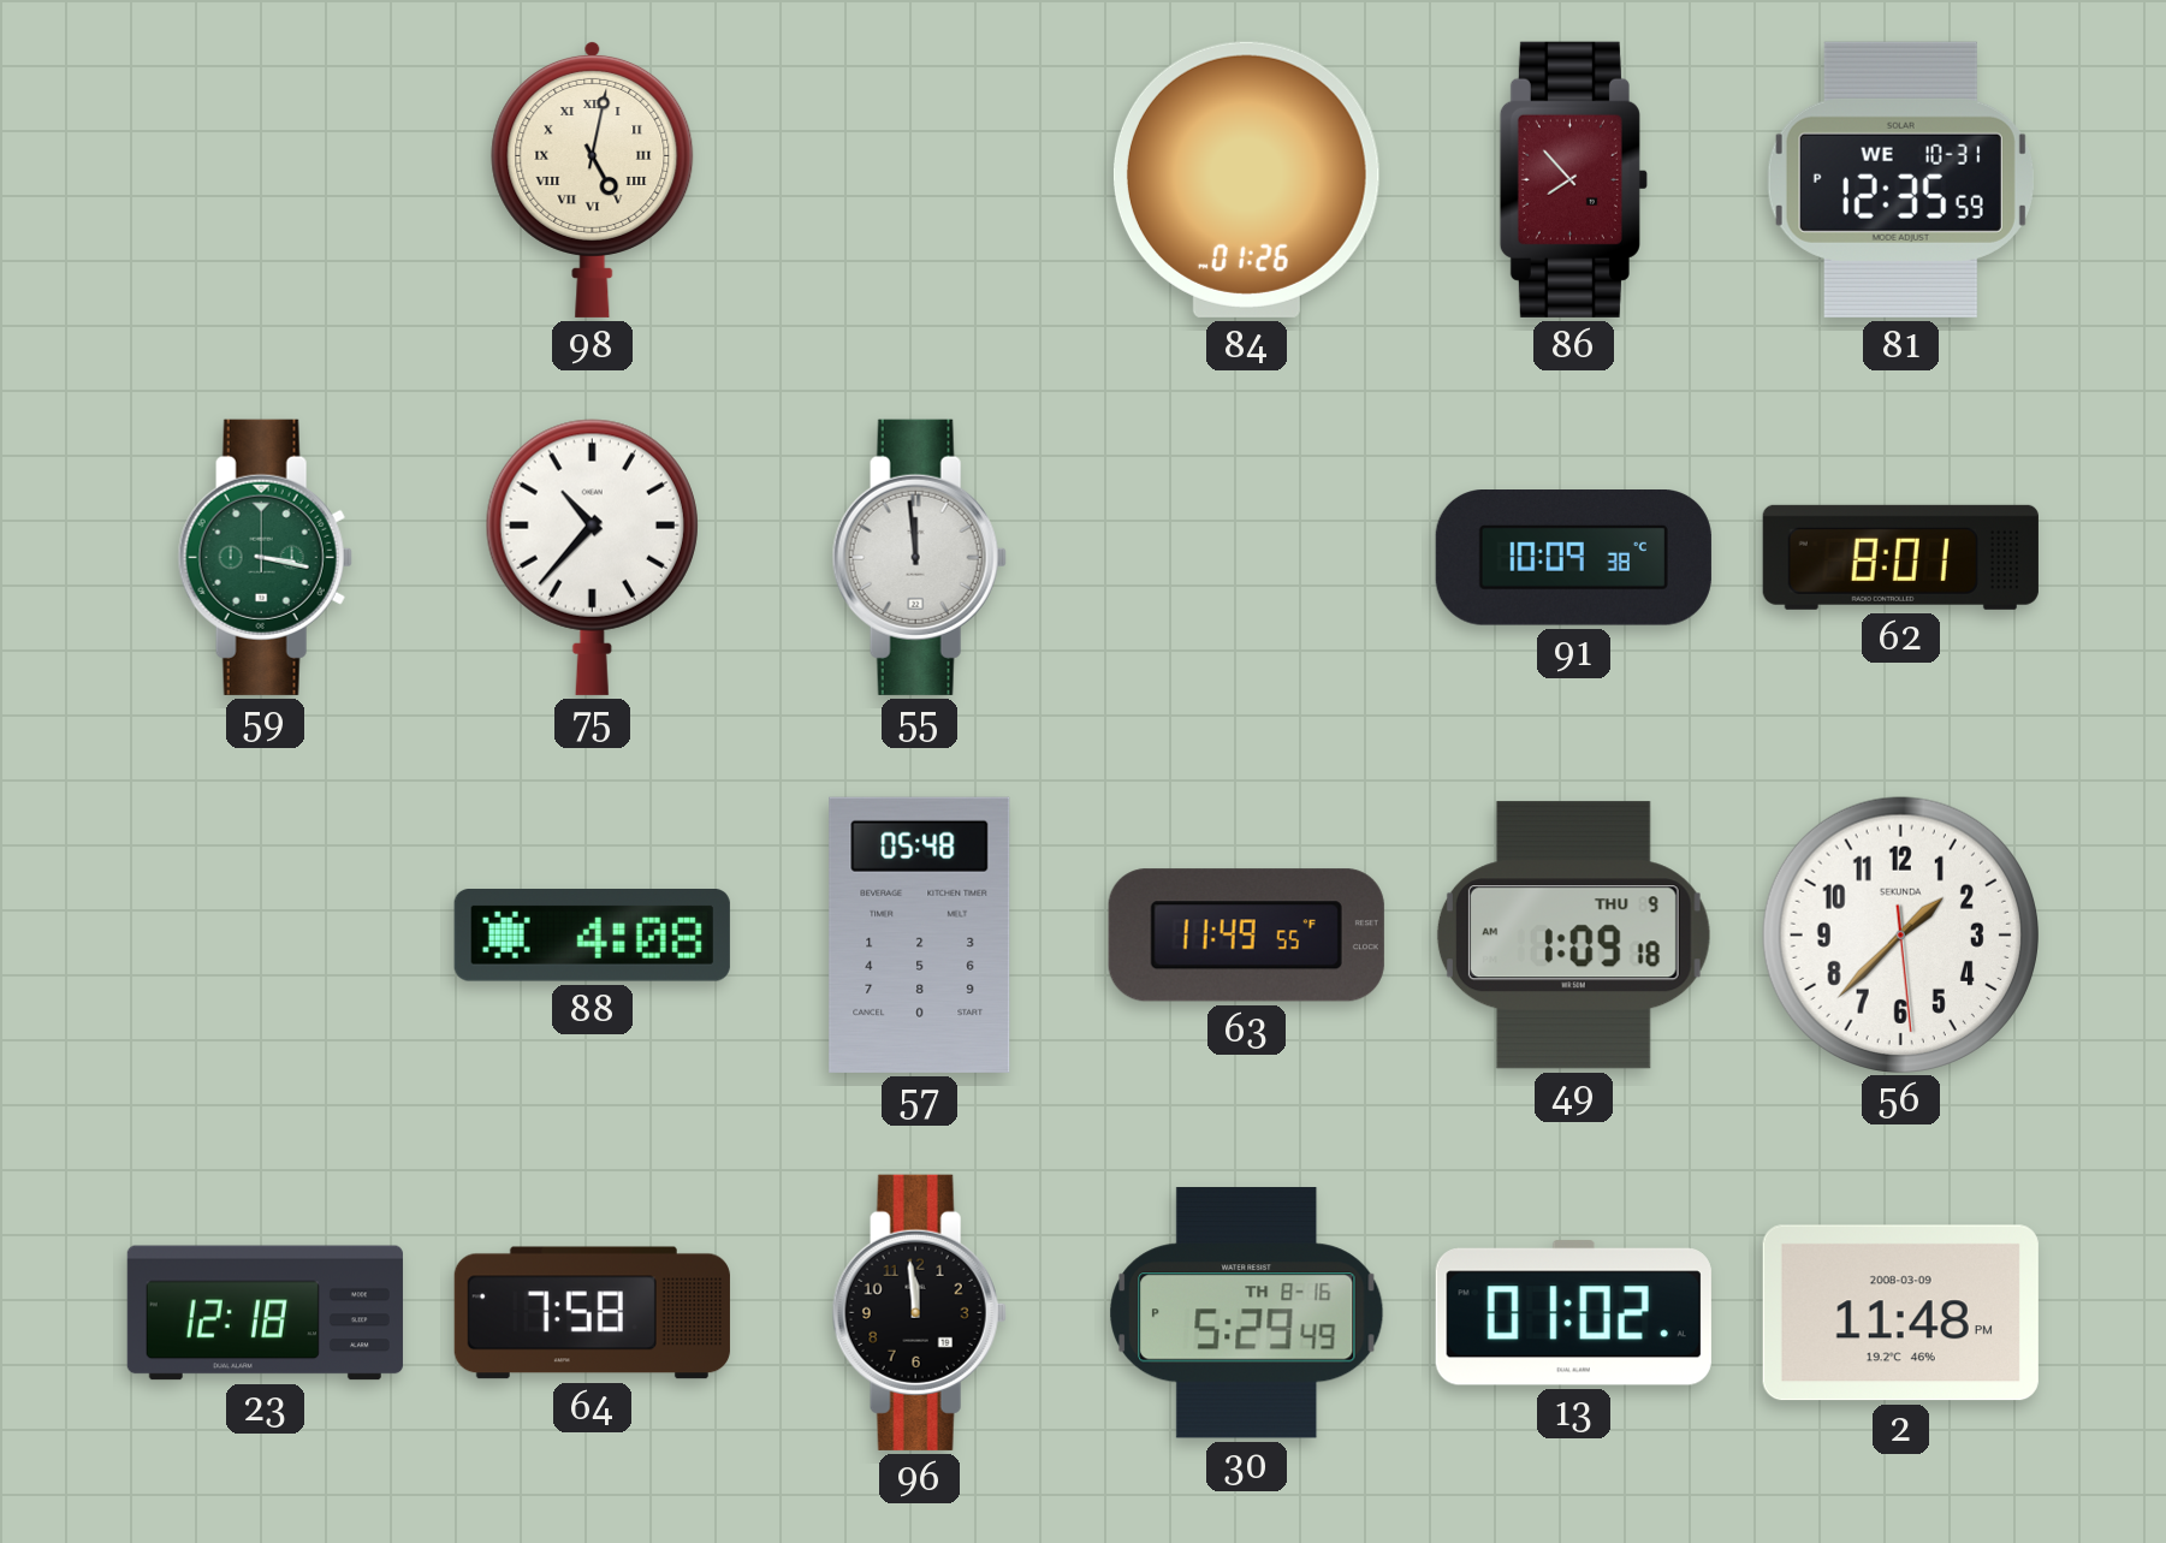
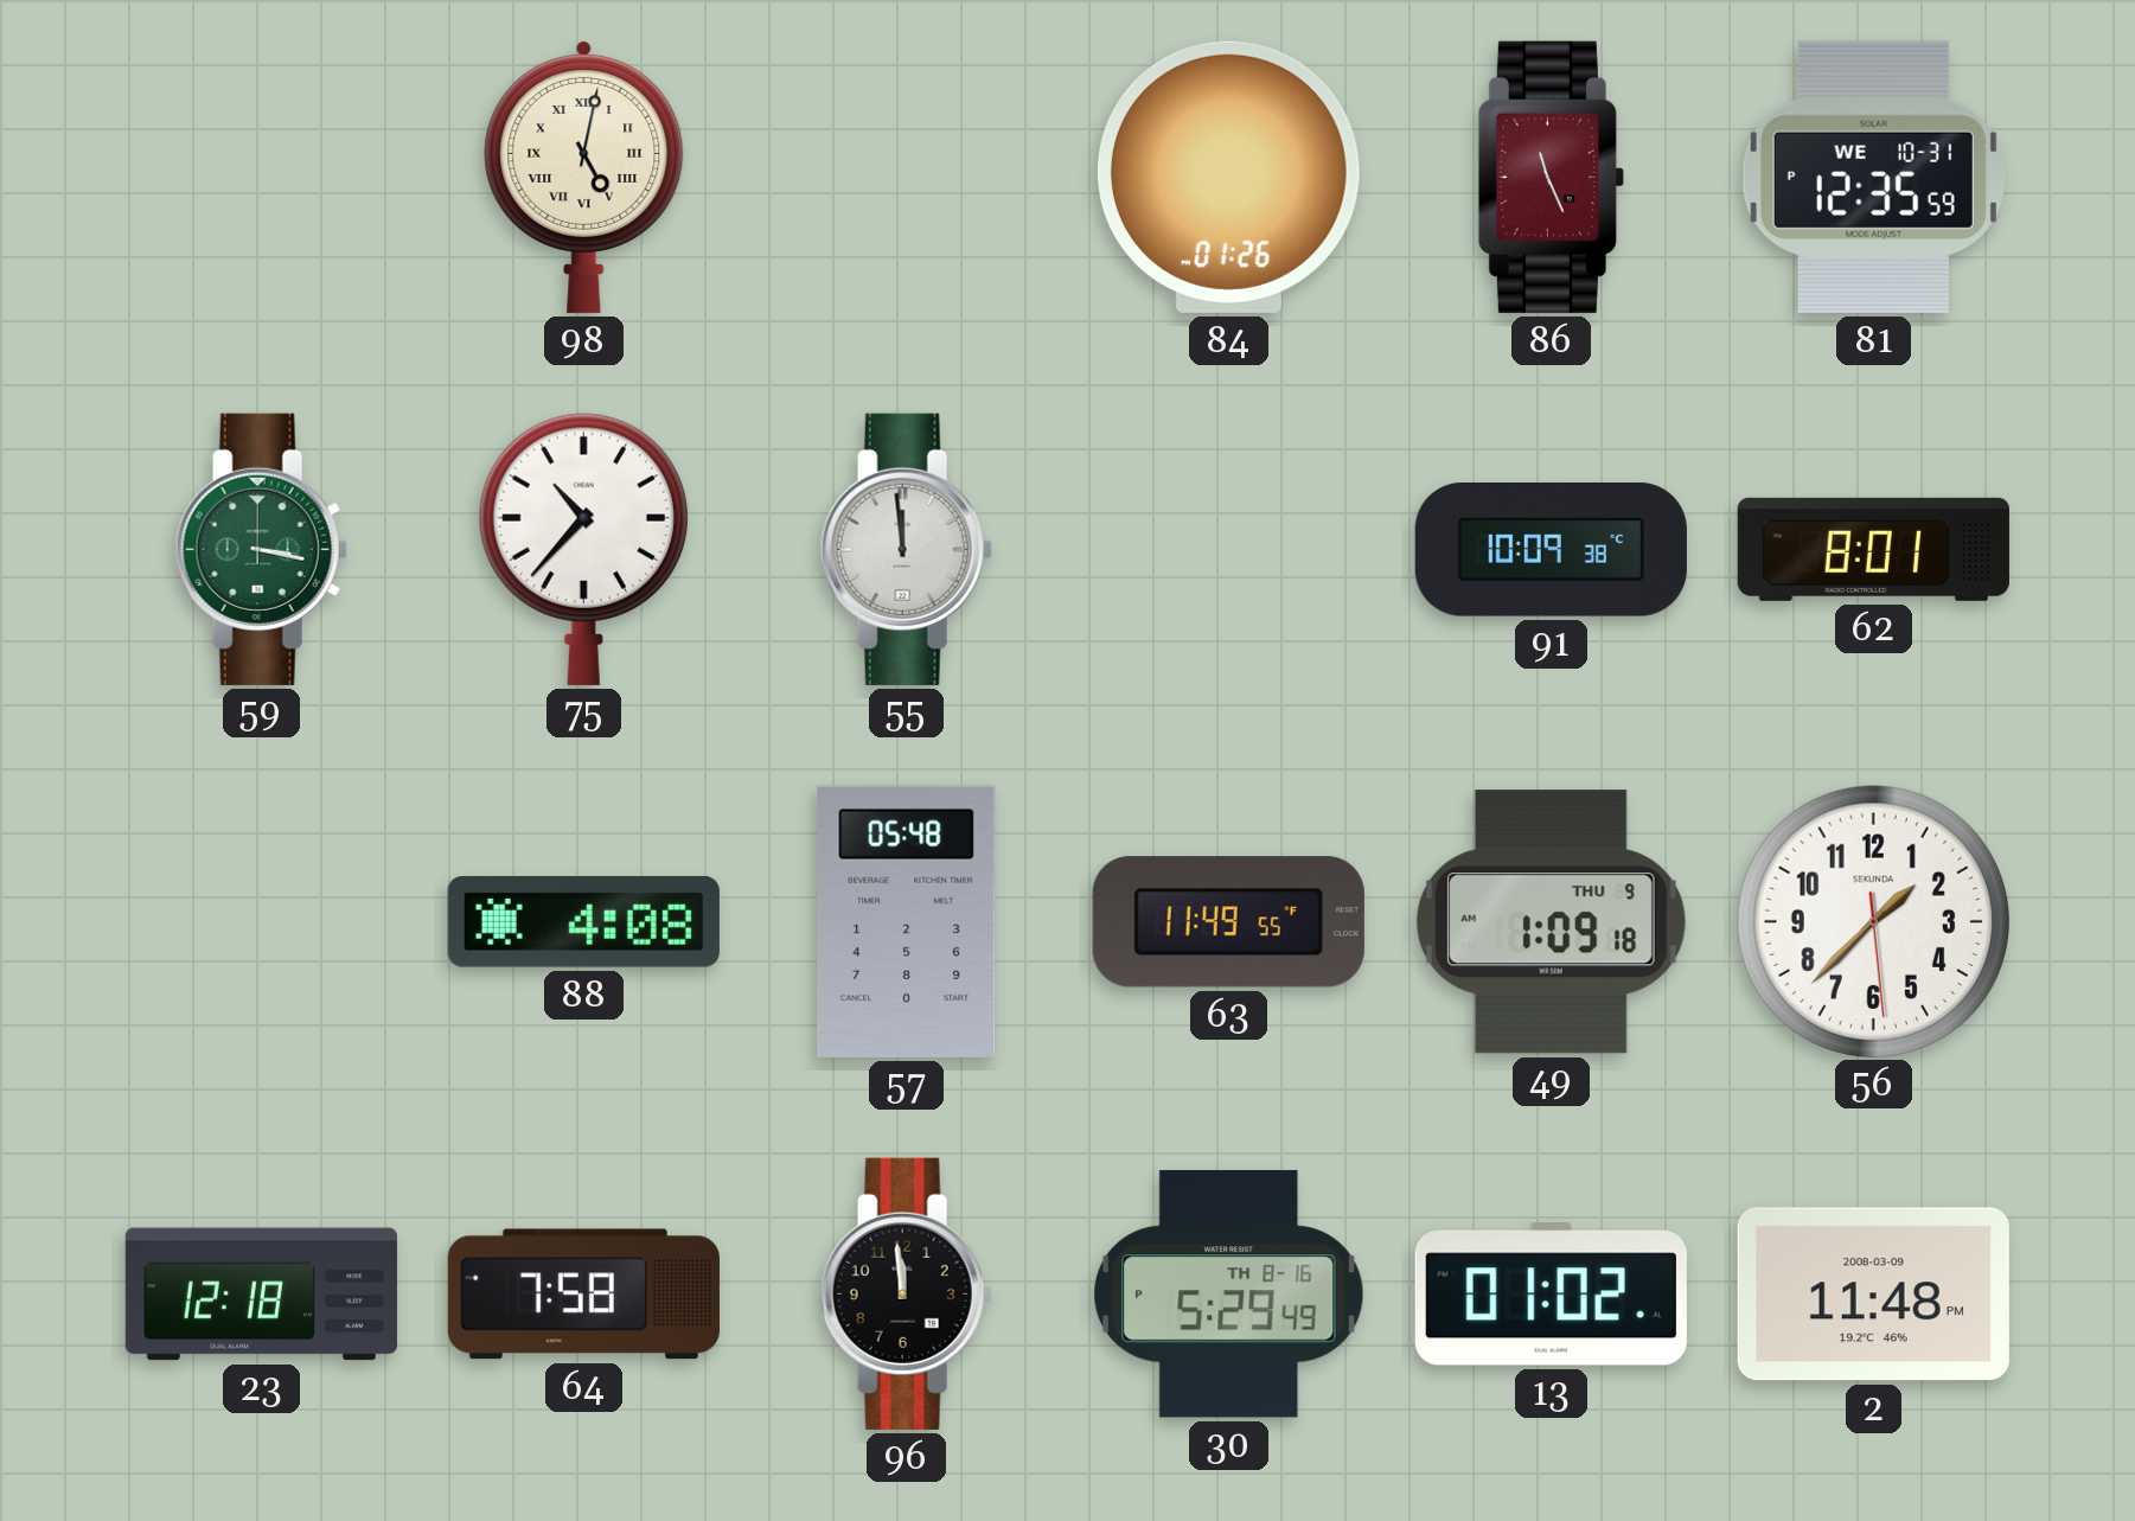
86: 7:53 -> 11:26 (1551, 177)
